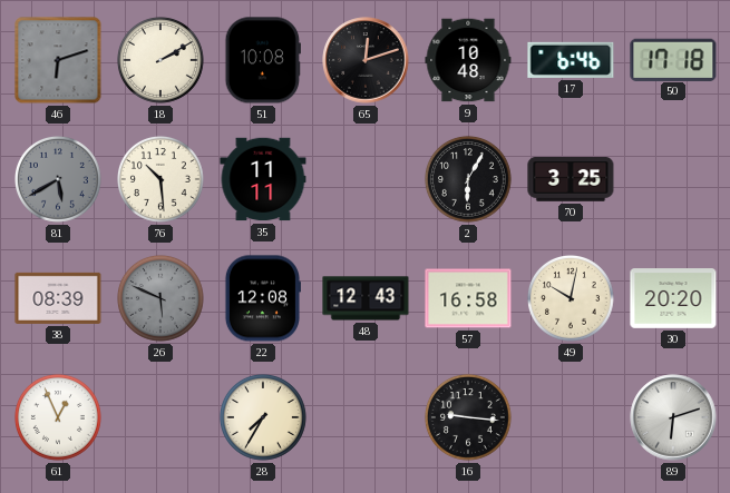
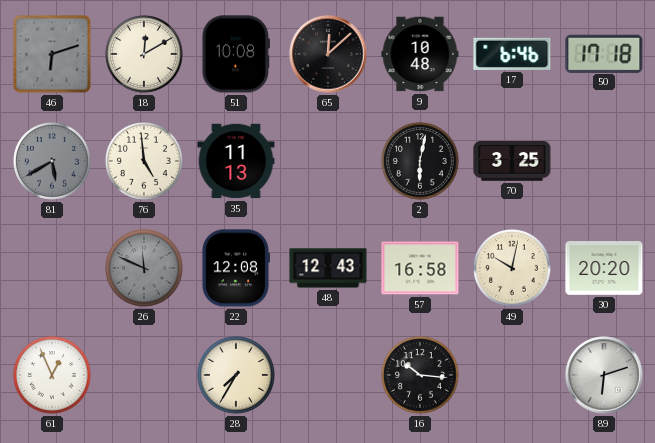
18: 2:10 -> 12:10 (145, 55)
65: 12:12 -> 12:08 (328, 54)
76: 10:29 -> 4:59 (145, 162)
35: 11:11 -> 11:13 (236, 161)
2: 6:05 -> 6:02 (421, 162)
38: 08:39 -> none (58, 298)
26: 5:49 -> 11:49 (145, 269)
16: 9:16 -> 10:16 (421, 376)
